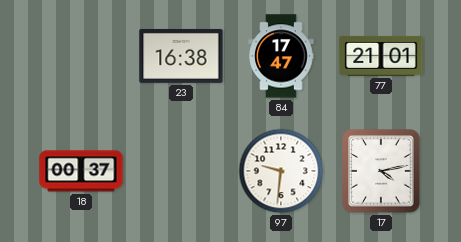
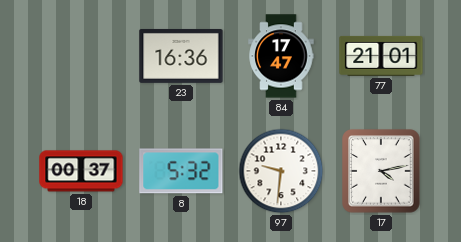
23: 16:38 -> 16:36 (181, 56)
8: none -> 5:32 (181, 171)
